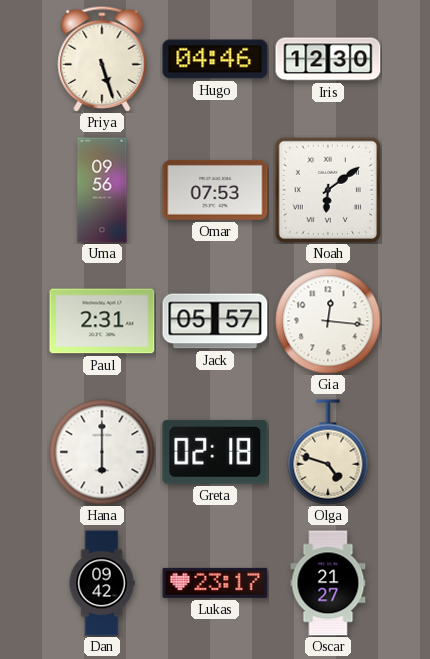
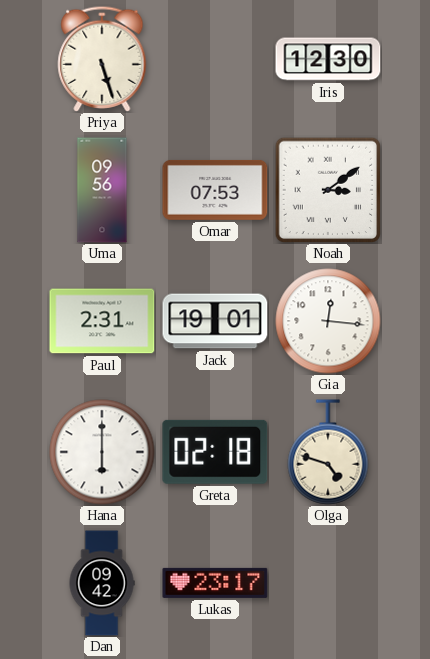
Hugo: 04:46 -> none (215, 59)
Noah: 6:09 -> 3:09 (328, 190)
Jack: 05:57 -> 19:01 (215, 321)
Oscar: 21:27 -> none (328, 583)
